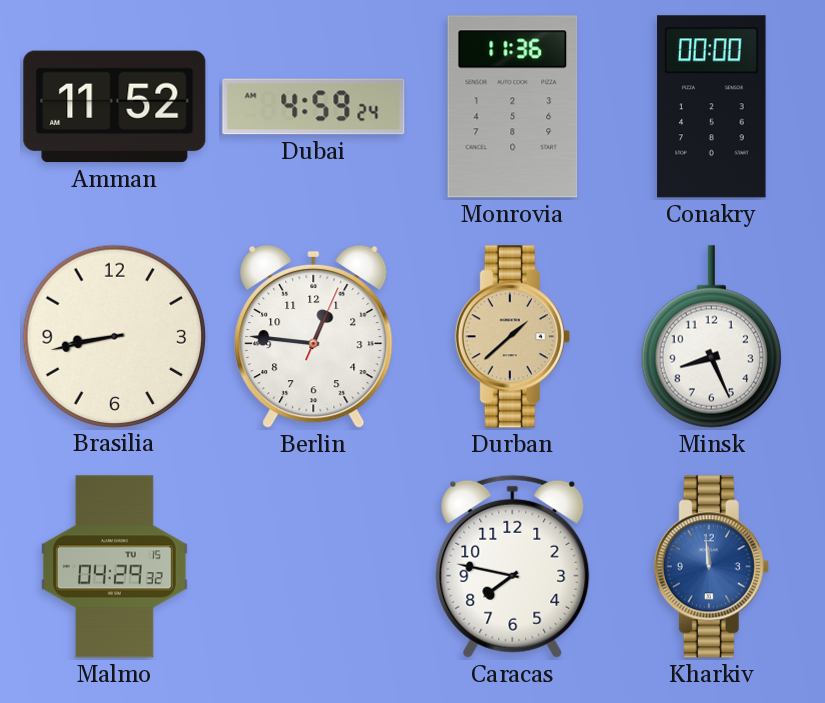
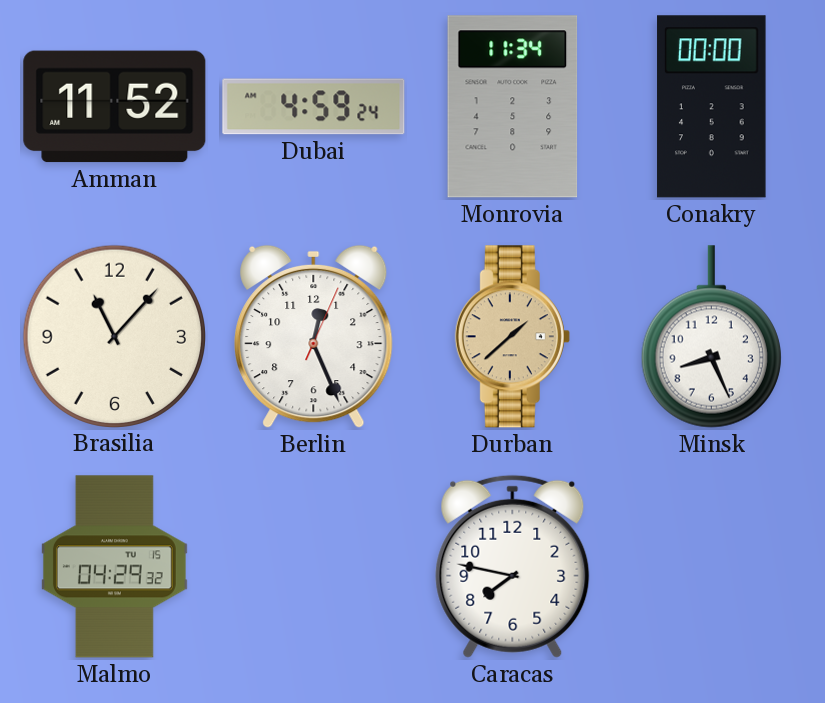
Monrovia: 11:36 -> 11:34 (513, 107)
Brasilia: 8:43 -> 11:07 (114, 336)
Berlin: 12:46 -> 12:26 (314, 337)
Kharkiv: 11:59 -> none (711, 567)
